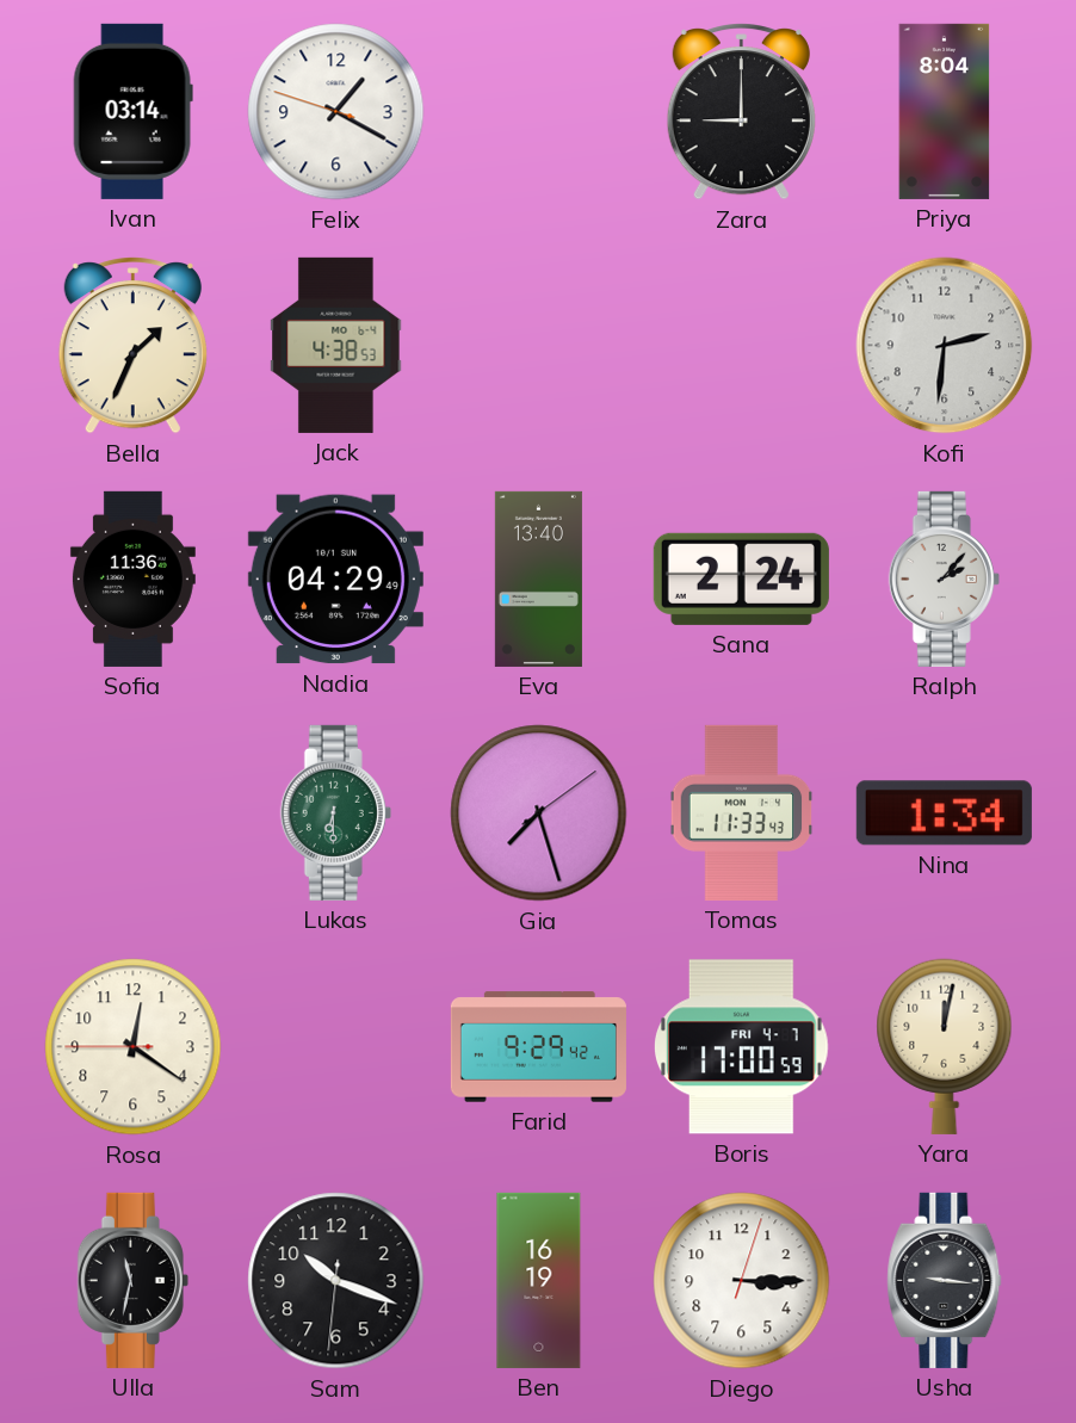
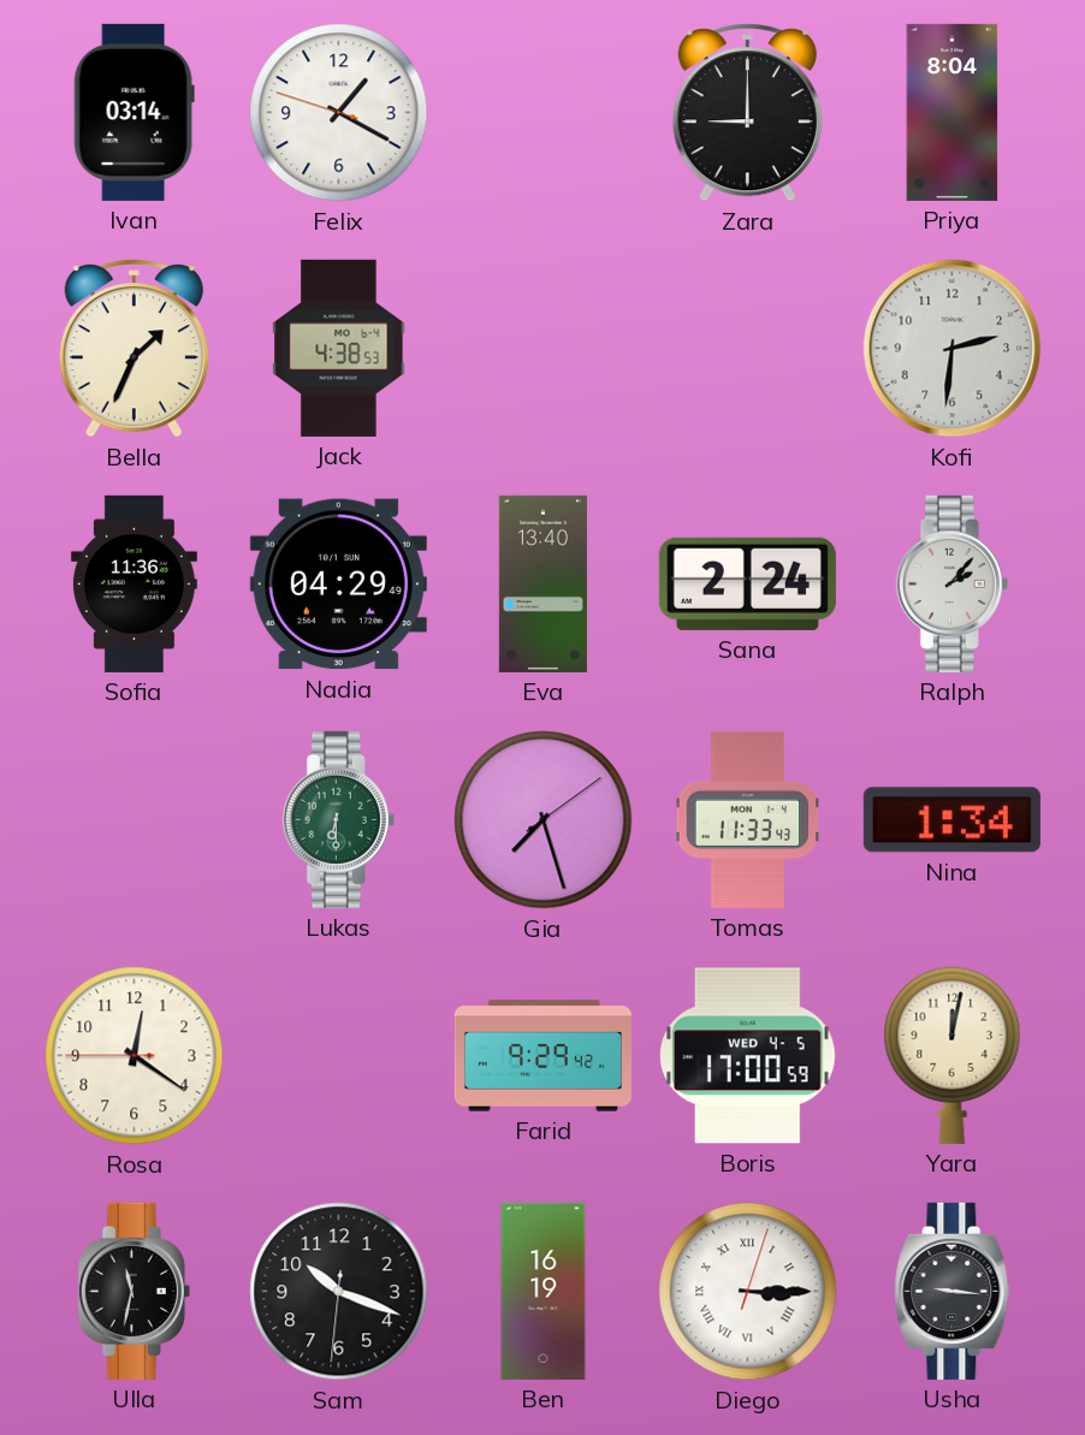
Boris date: FRI 4-7 -> WED 4-5 (748, 1056)
Diego numerals: Arabic -> Roman (748, 1292)
